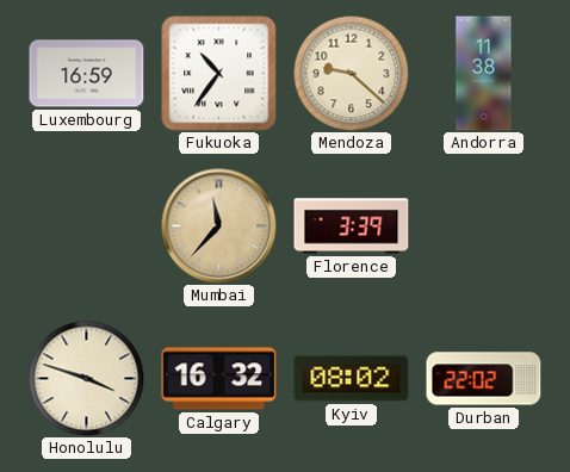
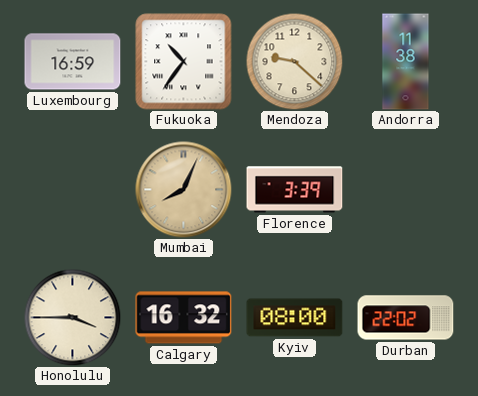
Mumbai: 11:37 -> 8:04 (184, 190)
Honolulu: 3:48 -> 3:45 (72, 317)
Kyiv: 08:02 -> 08:00 (295, 318)
